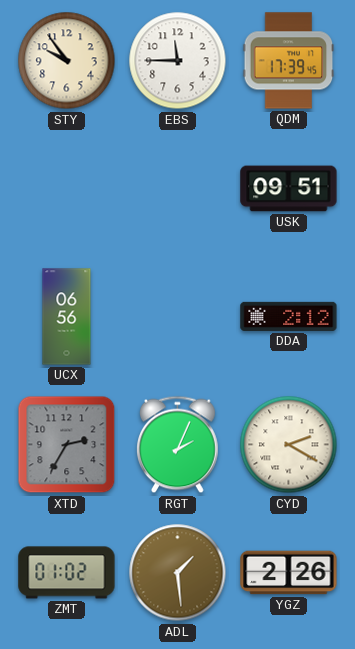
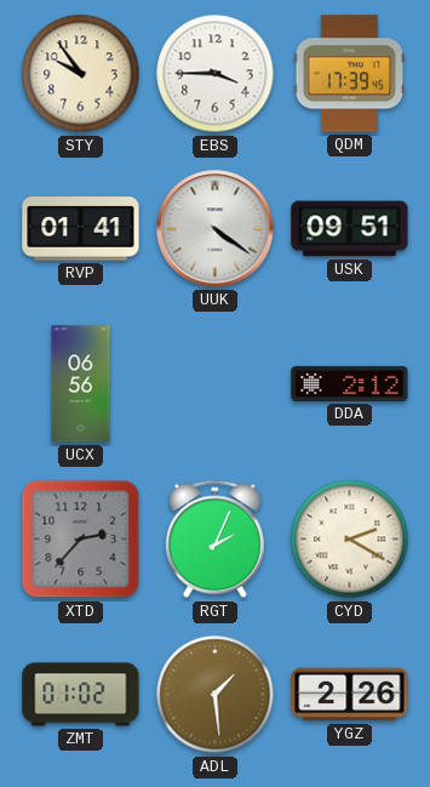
EBS: 11:45 -> 3:45 (216, 74)
RVP: none -> 01:41 (81, 229)
UUK: none -> 4:21 (216, 229)
XTD: 2:35 -> 2:37 (81, 540)
